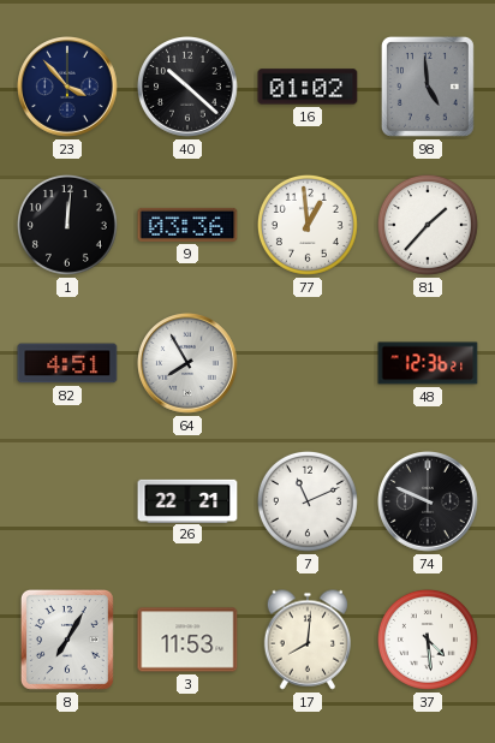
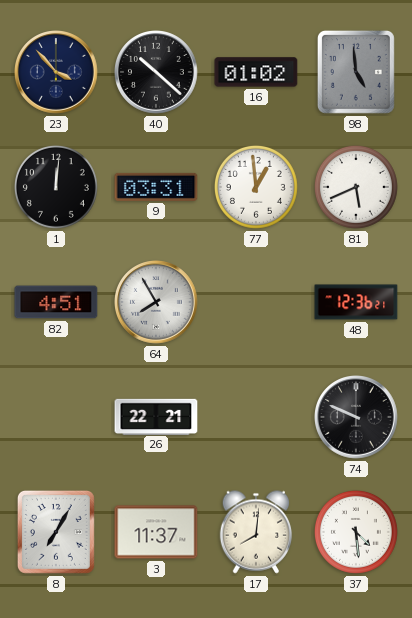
9: 03:36 -> 03:31 (156, 187)
81: 1:37 -> 5:41 (356, 187)
7: 11:11 -> none (308, 501)
3: 11:53 -> 11:37 (156, 532)
